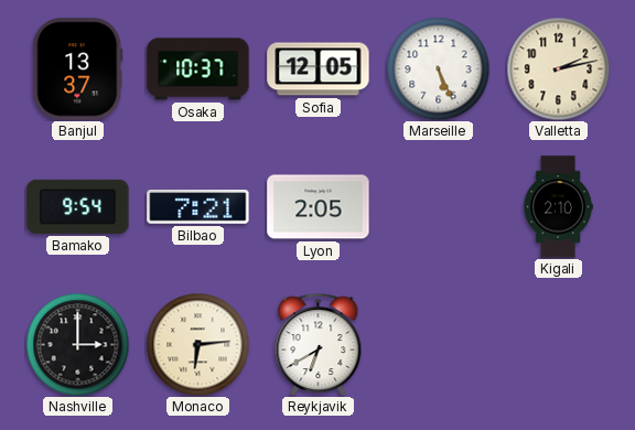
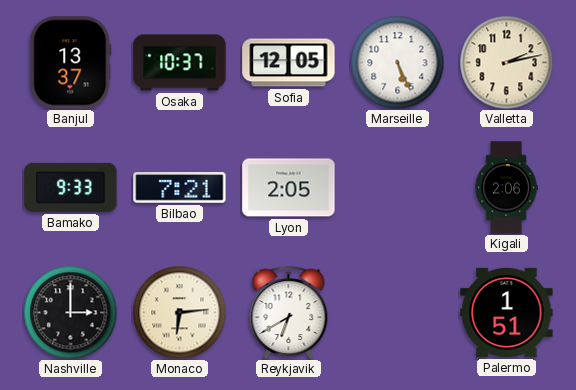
Bamako: 9:54 -> 9:33 (71, 187)
Kigali: 2:10 -> 2:06 (506, 188)
Palermo: none -> 1:51 (507, 312)
